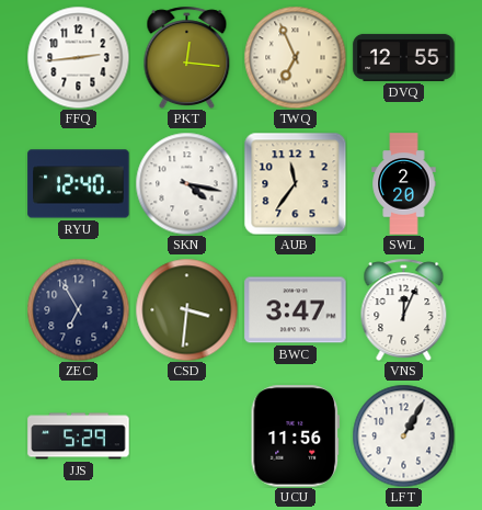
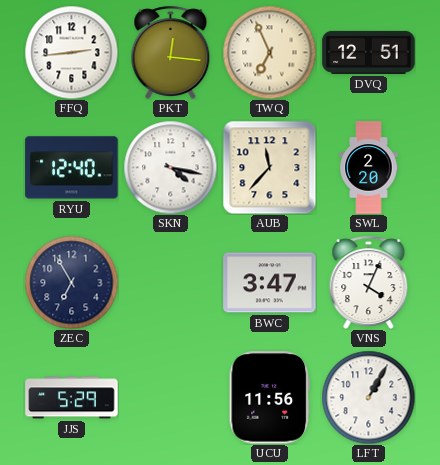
DVQ: 12:55 -> 12:51 (369, 52)
AUB: 11:36 -> 11:37 (269, 167)
CSD: 3:31 -> none (186, 309)
VNS: 12:04 -> 4:04 (369, 282)
